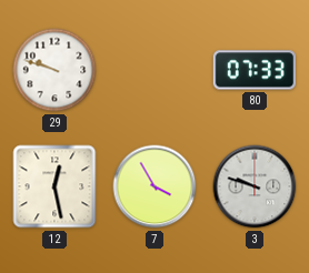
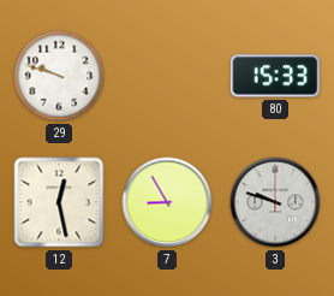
80: 07:33 -> 15:33 (274, 76)
7: 3:55 -> 8:55 (167, 202)
